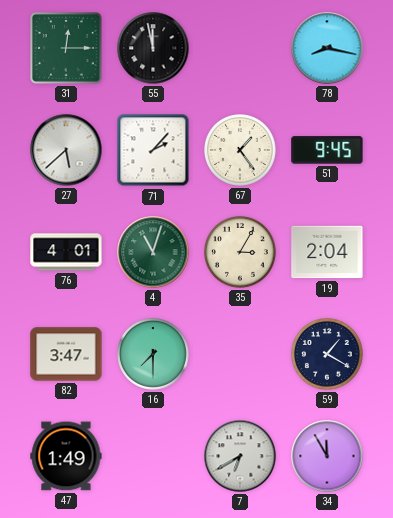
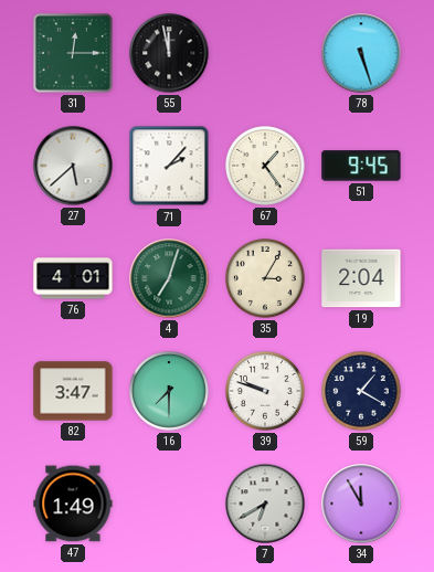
78: 8:17 -> 5:27 (361, 53)
4: 11:03 -> 7:03 (169, 278)
39: none -> 9:48 (266, 392)
